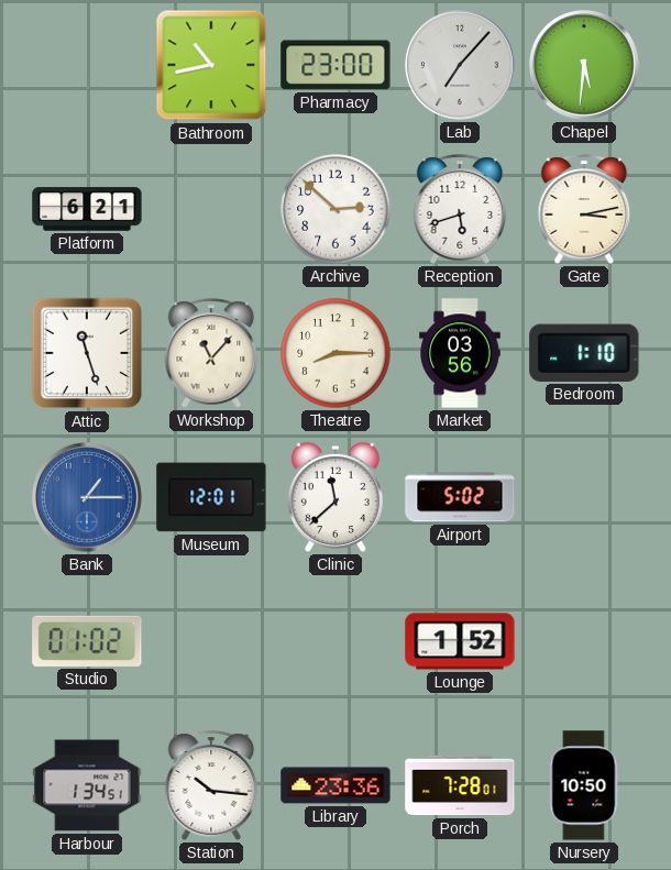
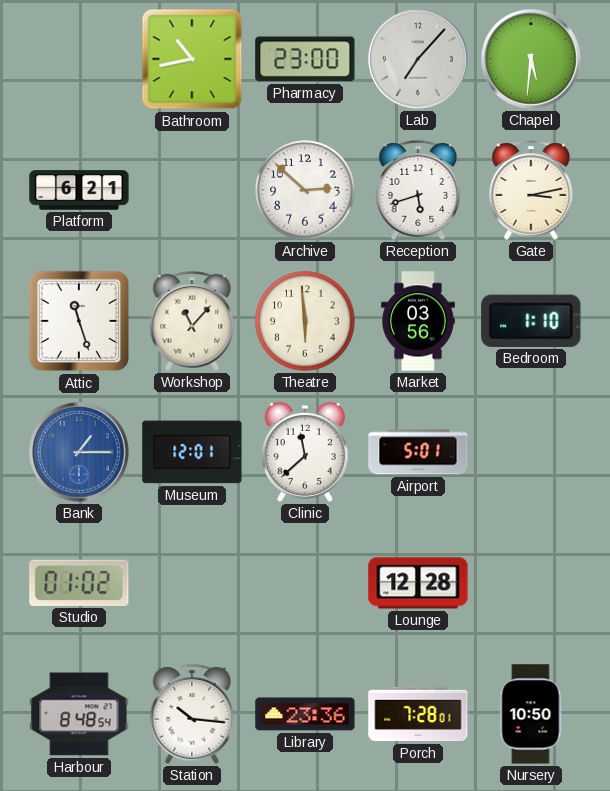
Theatre: 8:15 -> 5:59 (305, 321)
Airport: 5:02 -> 5:01 (418, 452)
Lounge: 1:52 -> 12:28 (418, 583)
Harbour: 1:34 -> 8:48 (79, 714)
